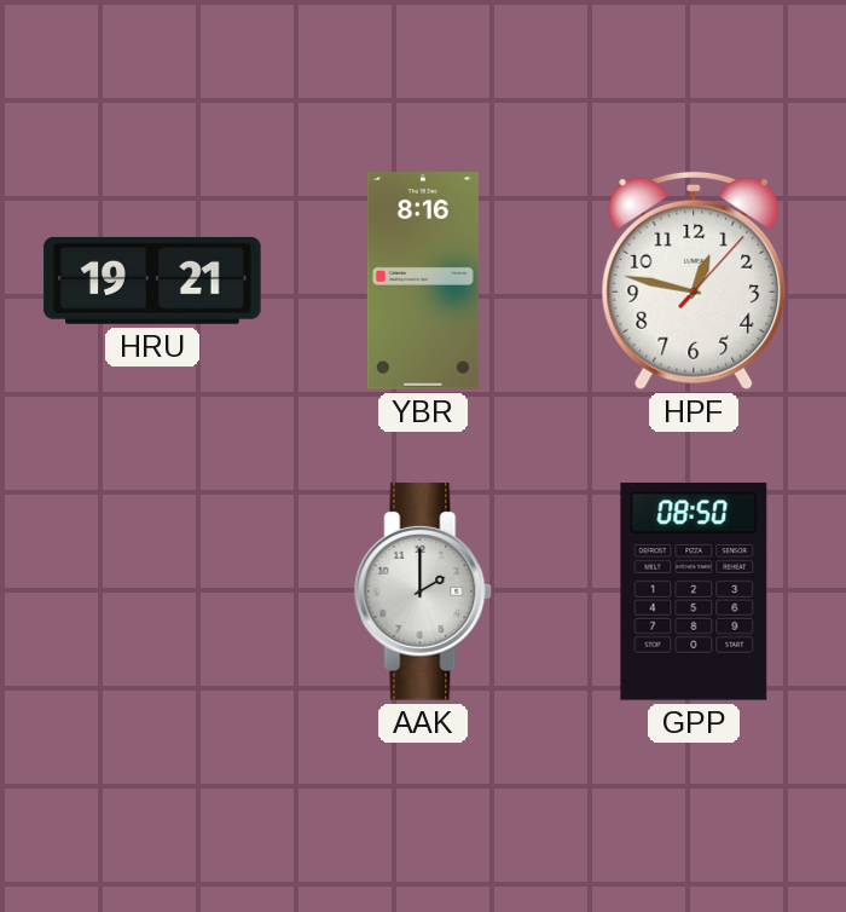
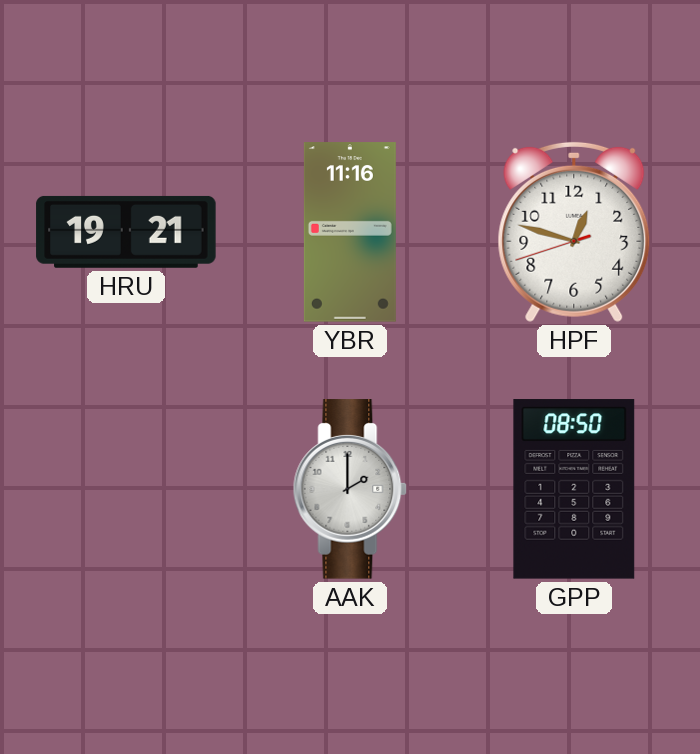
YBR: 8:16 -> 11:16 (350, 232)
HPF: 12:47:07 -> 12:47:42 (574, 232)
